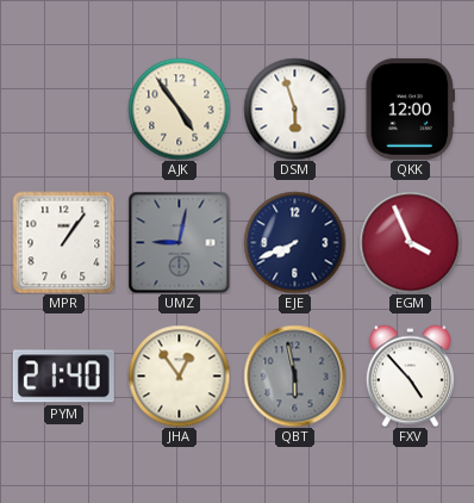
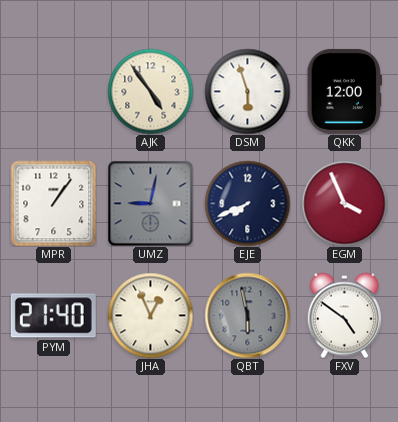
JHA: 12:54 -> 12:56 (150, 315)
FXV: 4:53 -> 4:51 (344, 315)
